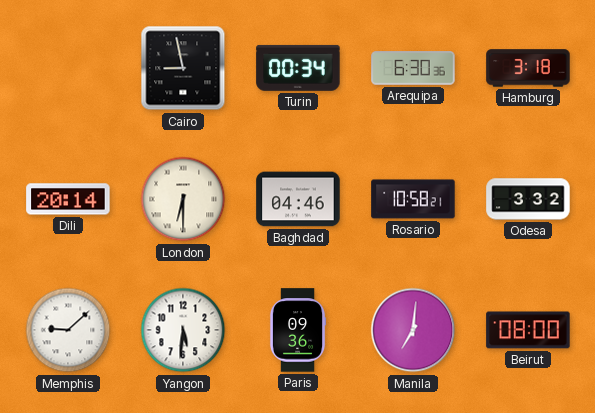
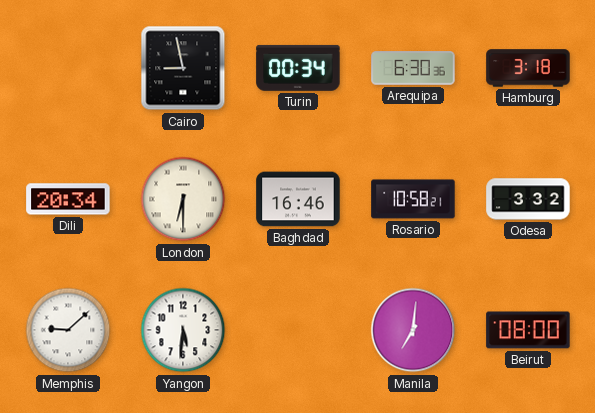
Dili: 20:14 -> 20:34 (68, 199)
Baghdad: 04:46 -> 16:46 (298, 199)
Paris: 09:36 -> none (298, 330)
